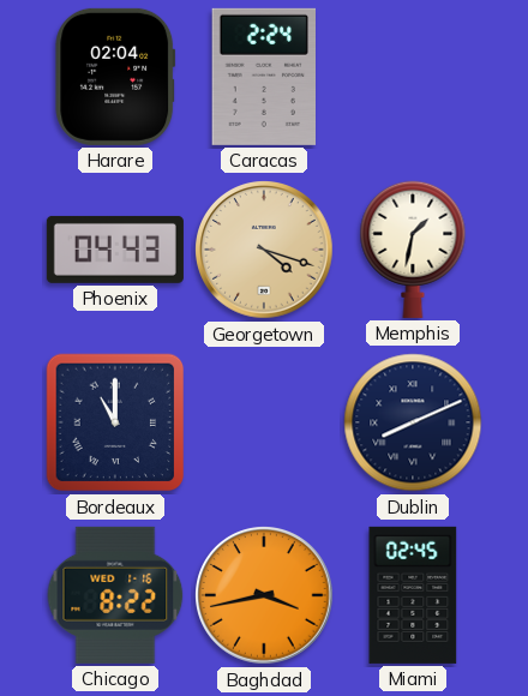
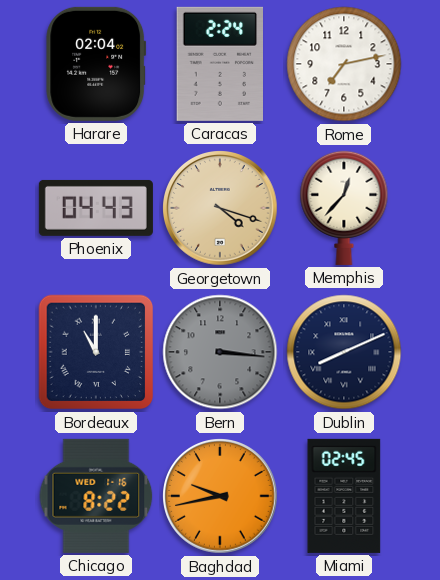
Rome: none -> 7:13 (344, 64)
Memphis: 1:32 -> 12:37 (344, 208)
Bern: none -> 3:16 (220, 352)
Baghdad: 3:43 -> 9:43 (220, 496)
